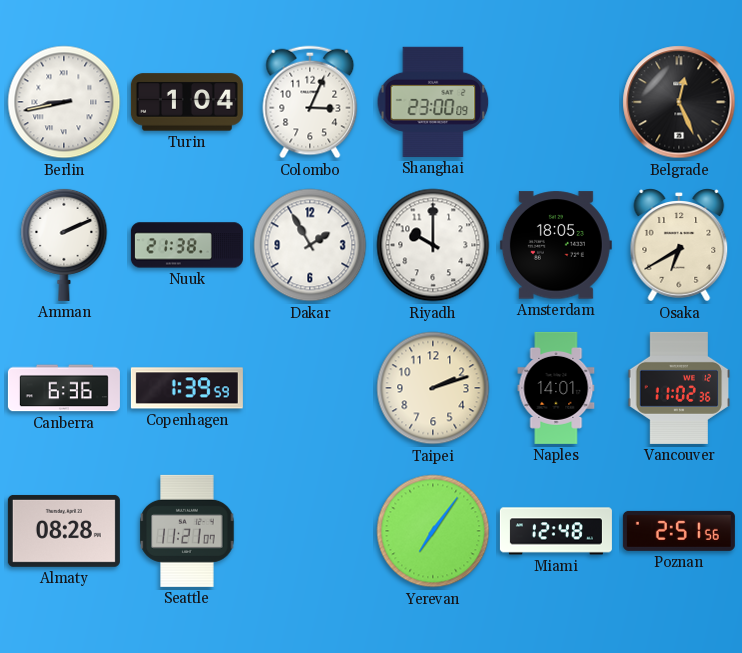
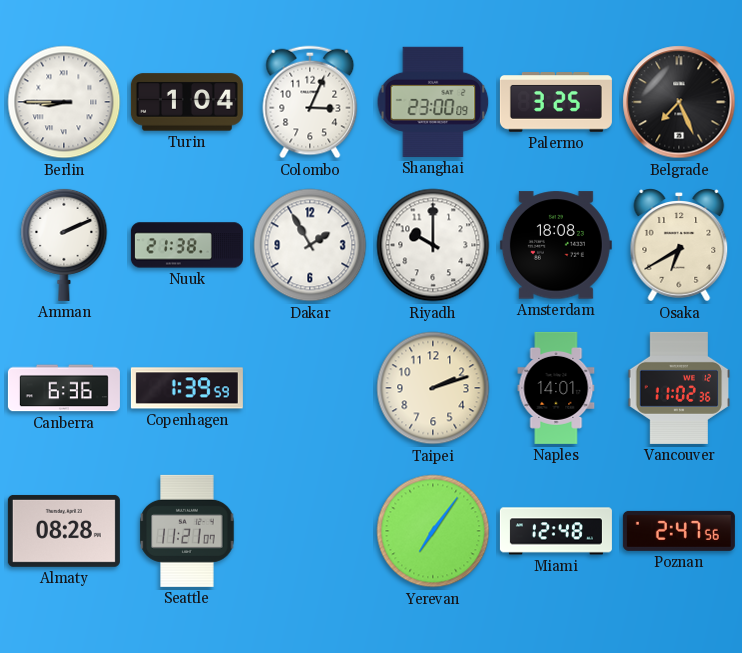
Berlin: 8:43 -> 8:45 (64, 102)
Palermo: none -> 3:25 (556, 102)
Belgrade: 12:26 -> 7:26 (679, 102)
Amsterdam: 18:05 -> 18:08 (556, 245)
Poznan: 2:51 -> 2:47 (679, 531)
